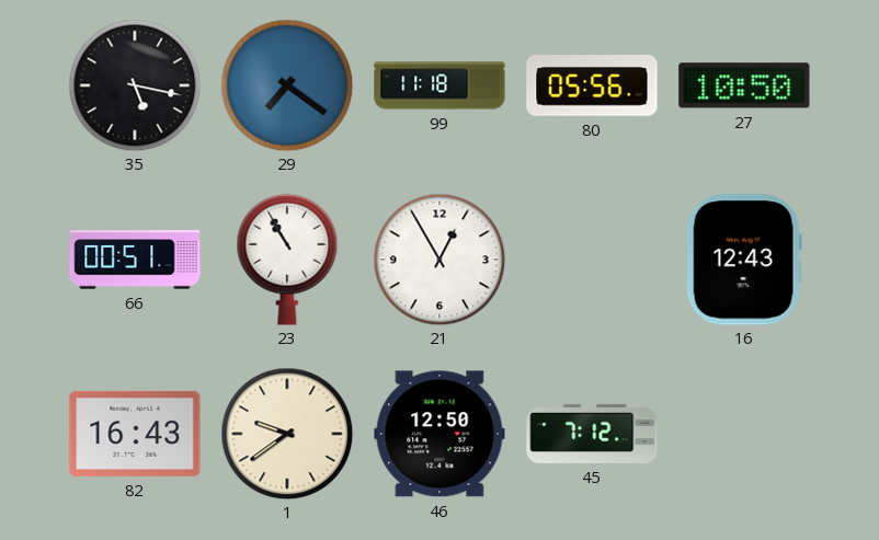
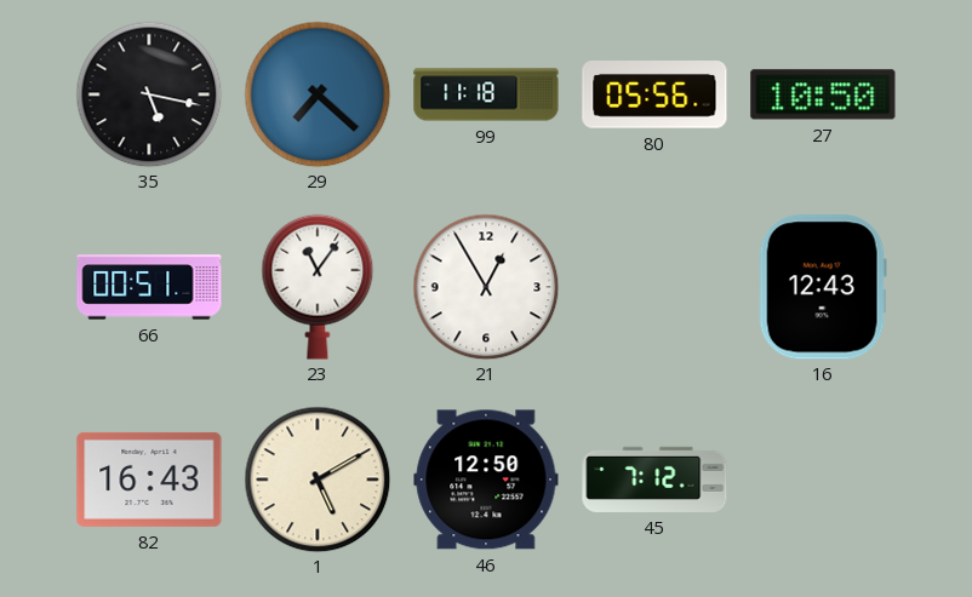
29: 7:21 -> 7:22 (318, 94)
23: 10:55 -> 11:06 (318, 287)
1: 9:39 -> 5:10 (318, 480)
